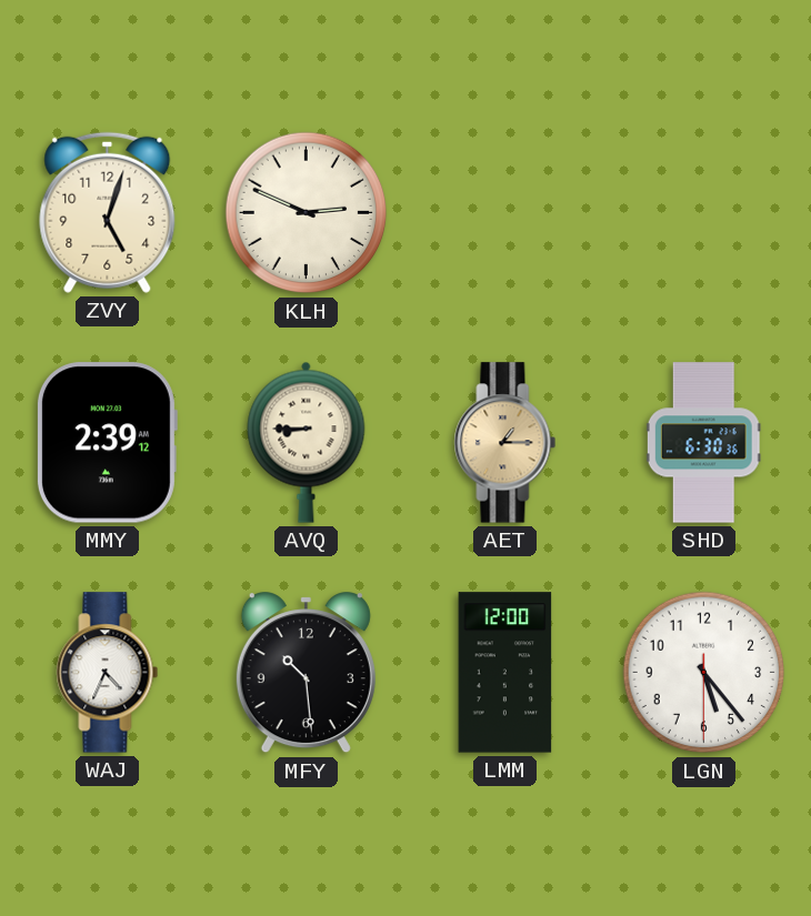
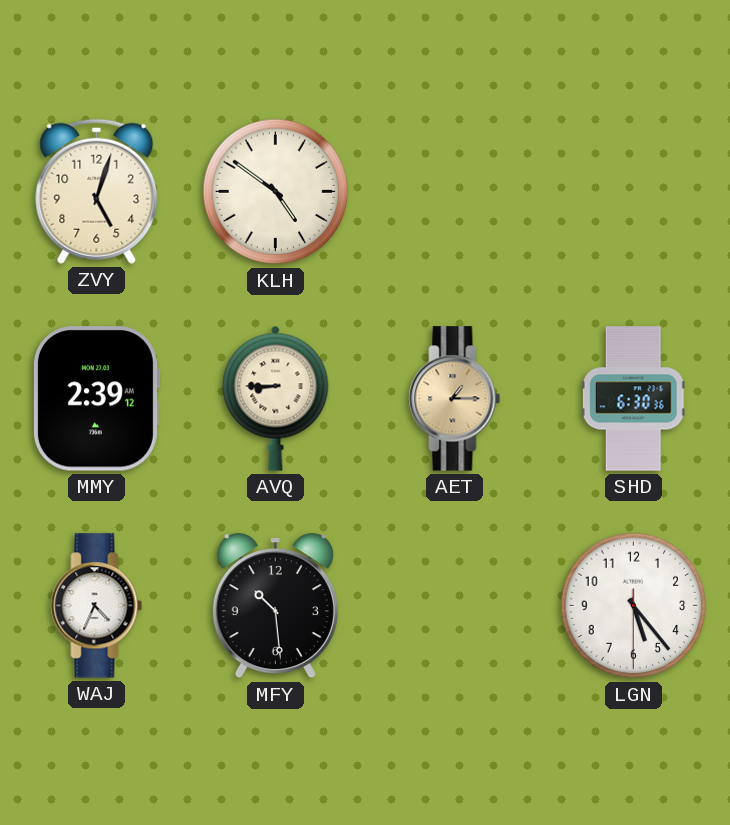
KLH: 2:49 -> 4:51 (276, 192)
LMM: 12:00 -> none (505, 673)
